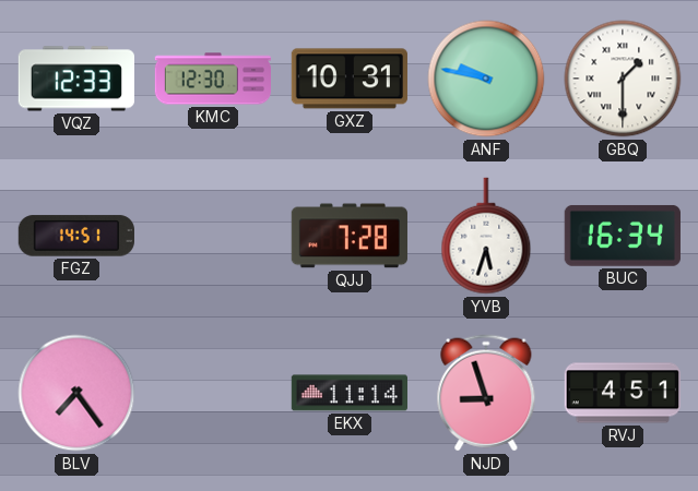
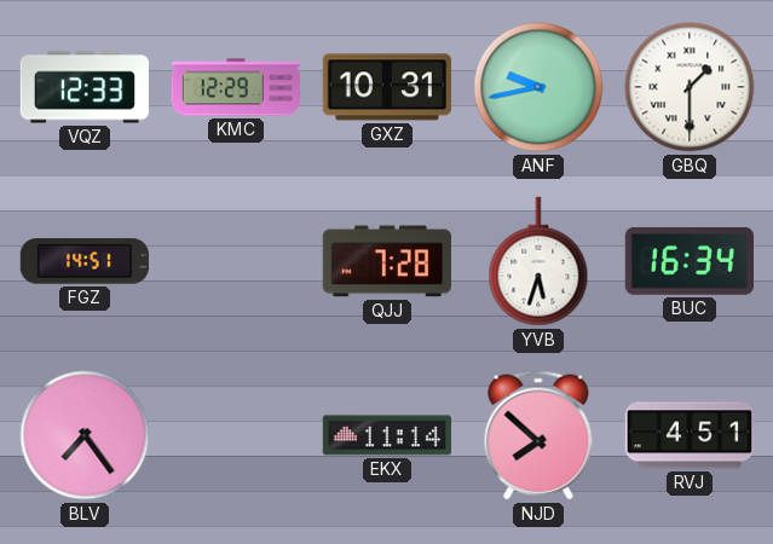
KMC: 12:30 -> 12:29 (236, 87)
ANF: 9:47 -> 9:43 (538, 87)
NJD: 8:57 -> 7:52 (538, 435)
